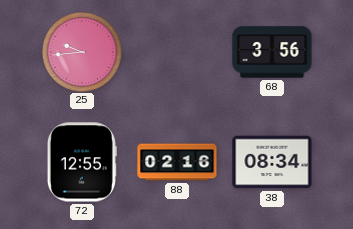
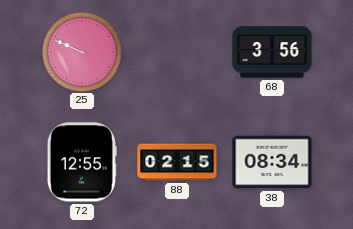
25: 9:44 -> 9:49 (81, 51)
88: 02:16 -> 02:15 (177, 162)
